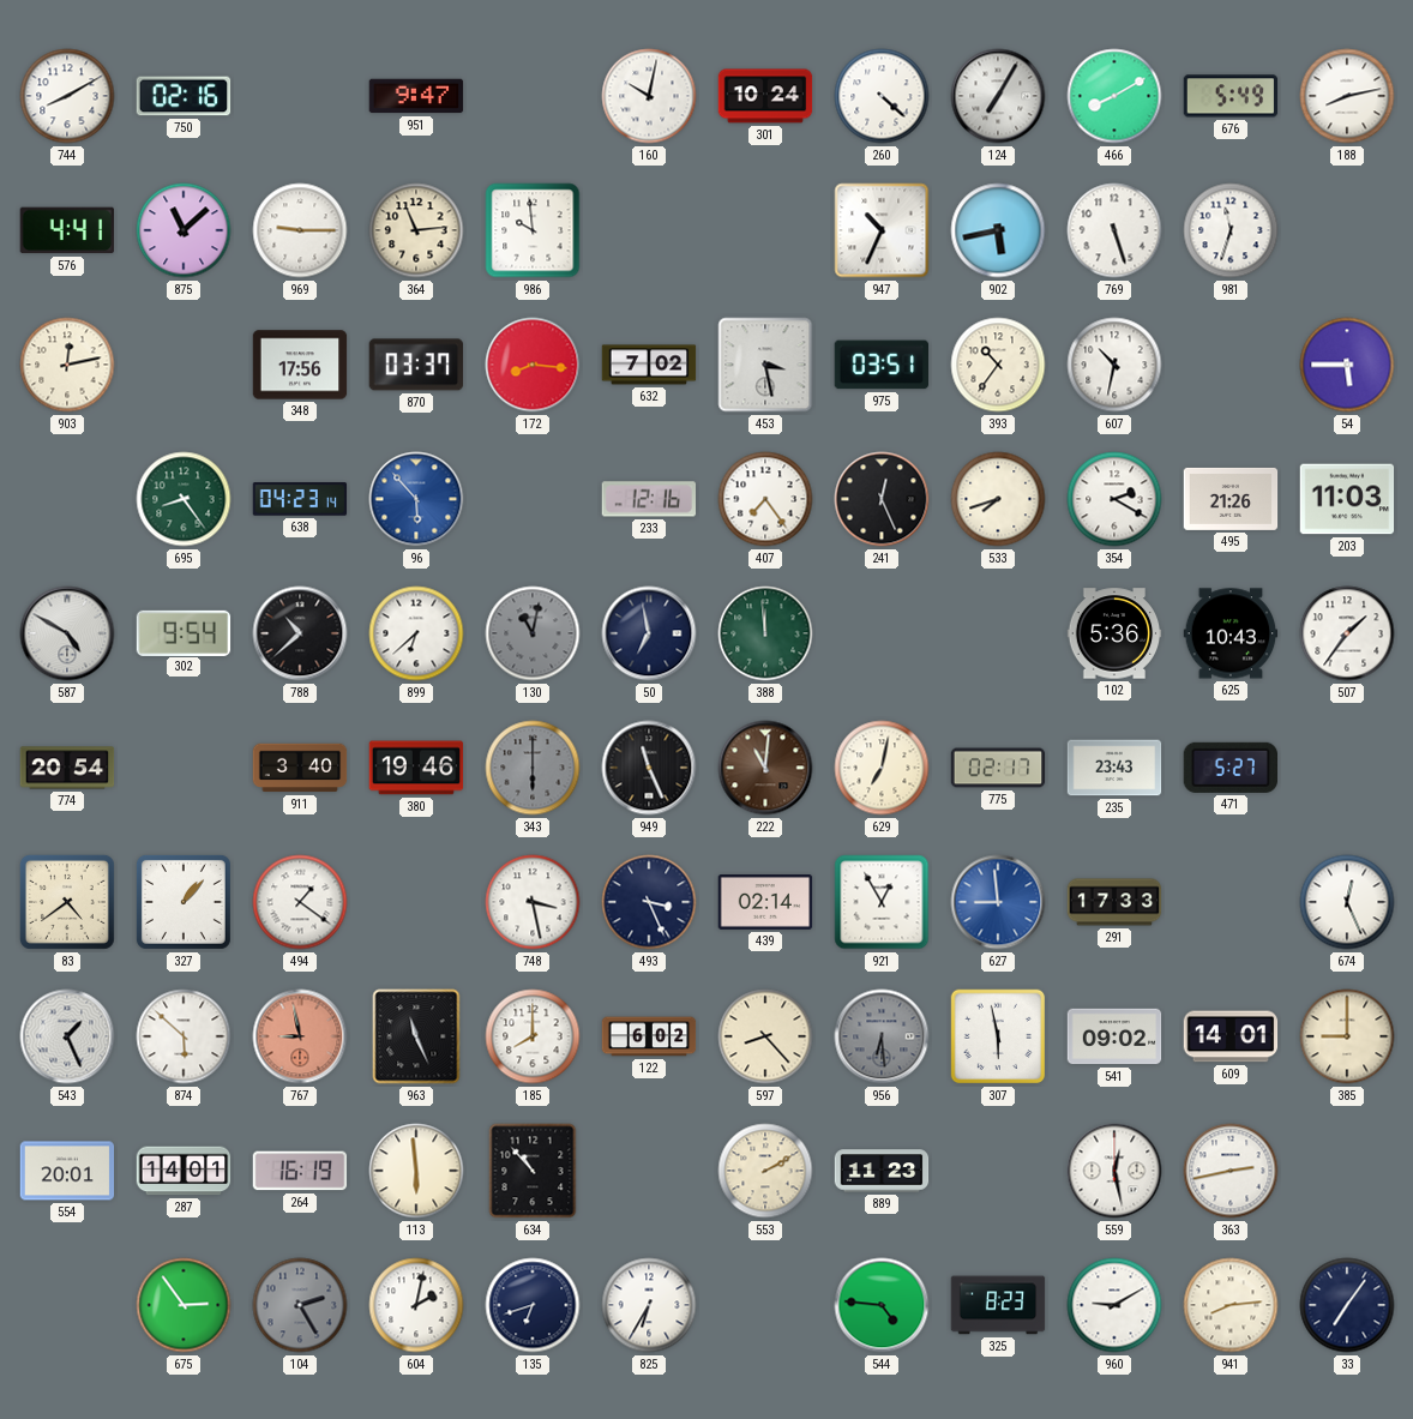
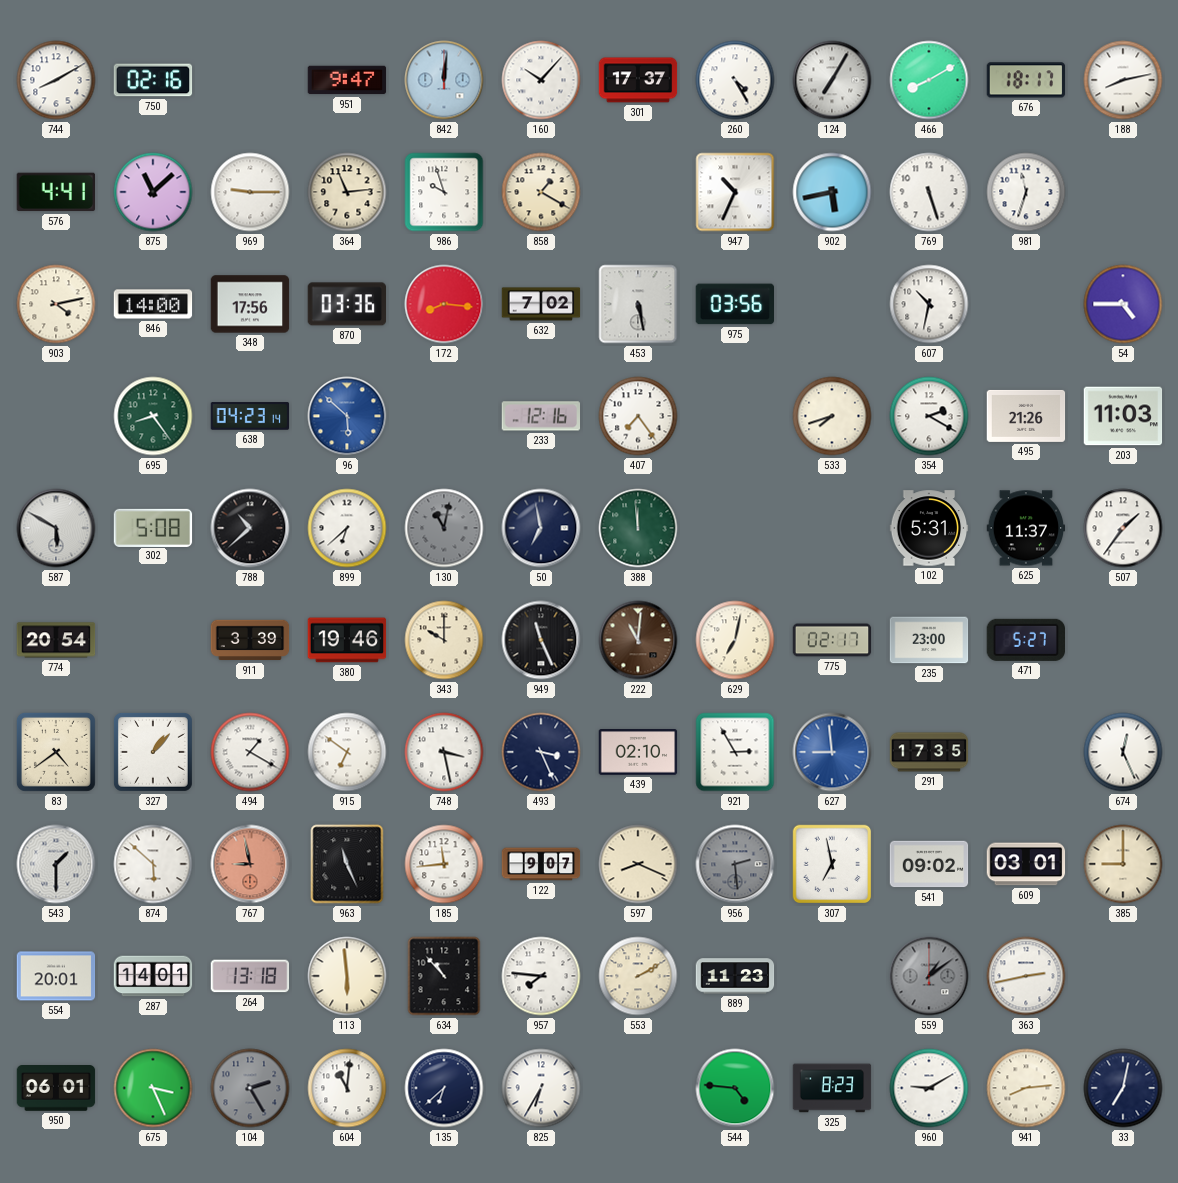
842: none -> 12:01 (444, 80)
160: 10:02 -> 10:07 (541, 80)
301: 10:24 -> 17:37 (638, 80)
260: 4:22 -> 4:25 (735, 80)
676: 5:49 -> 18:17 (1026, 80)
986: 9:59 -> 9:57 (444, 192)
858: none -> 1:20 (541, 192)
903: 12:13 -> 4:13 (56, 304)
846: none -> 14:00 (153, 304)
870: 03:37 -> 03:36 (346, 304)
453: 3:28 -> 5:28 (638, 304)
975: 03:51 -> 03:56 (734, 304)
393: 10:36 -> none (998, 365)
54: 5:45 -> 4:45 (1123, 304)
96: 5:53 -> 5:52 (347, 416)
241: 12:26 -> none (882, 499)
587: 4:50 -> 5:50 (56, 528)
302: 9:54 -> 5:08 (153, 527)
102: 5:36 -> 5:31 (929, 528)
625: 10:43 -> 11:37 (1026, 528)
911: 3:40 -> 3:39 (250, 640)
343: 6:00 -> 10:00 (444, 640)
343 dial: grey -> cream (444, 640)
235: 23:43 -> 23:00 (929, 640)
494: 1:21 -> 1:20 (250, 752)
915: none -> 6:51 (347, 752)
439: 02:14 -> 02:10 (638, 753)
921: 12:55 -> 2:55 (735, 752)
291: 17:33 -> 17:35 (929, 752)
543: 1:26 -> 1:30 (56, 864)
185: 8:00 -> 11:44 (444, 864)
122: 6:02 -> 9:07 (541, 864)
597: 8:23 -> 8:19 (638, 864)
956: 6:29 -> 2:29 (735, 864)
307: 5:58 -> 6:58 (832, 864)
609: 14:01 -> 03:01 (1026, 864)
264: 16:19 -> 13:18 (250, 976)
957: none -> 7:46 (541, 976)
559: 12:28 -> 1:09 (929, 976)
559 dial: white -> grey (929, 976)
950: none -> 06:01 (56, 1089)
675: 2:54 -> 3:26 (153, 1088)
604: 2:02 -> 11:01 (347, 1088)
135: 6:42 -> 6:38 (444, 1088)
33: 7:06 -> 7:02 (1123, 1088)
